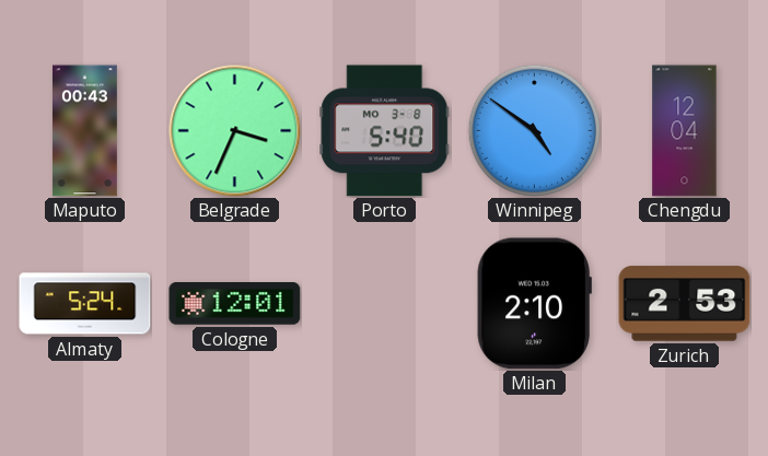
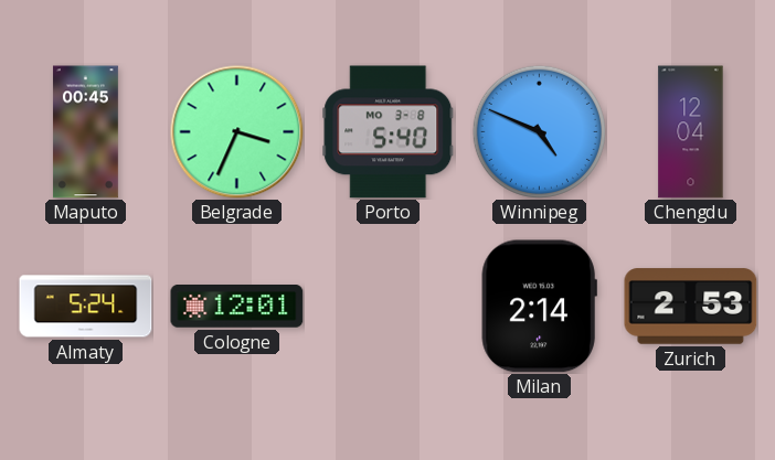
Maputo: 00:43 -> 00:45 (85, 132)
Winnipeg: 4:51 -> 4:49 (539, 131)
Milan: 2:10 -> 2:14 (539, 307)
